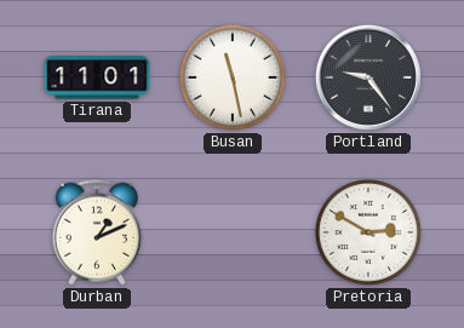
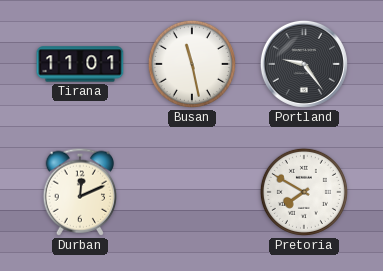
Durban: 1:11 -> 12:11 (80, 192)
Pretoria: 2:50 -> 7:50 (304, 192)
